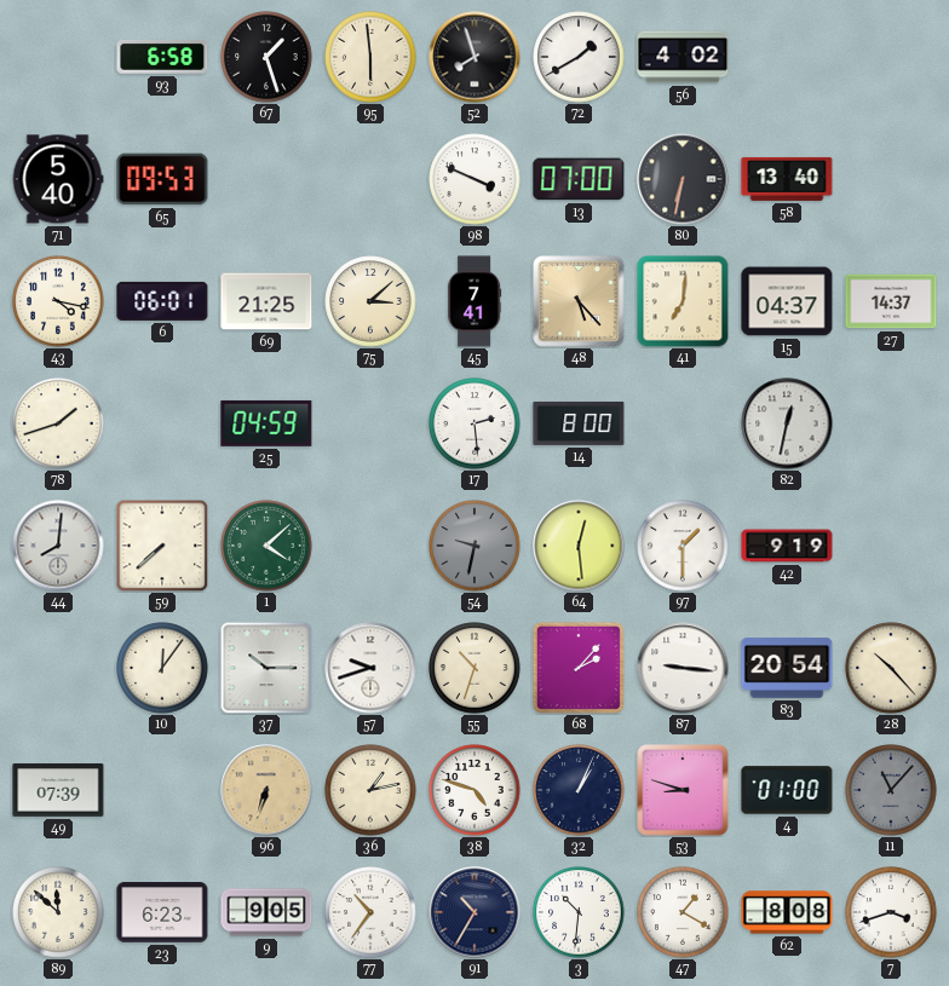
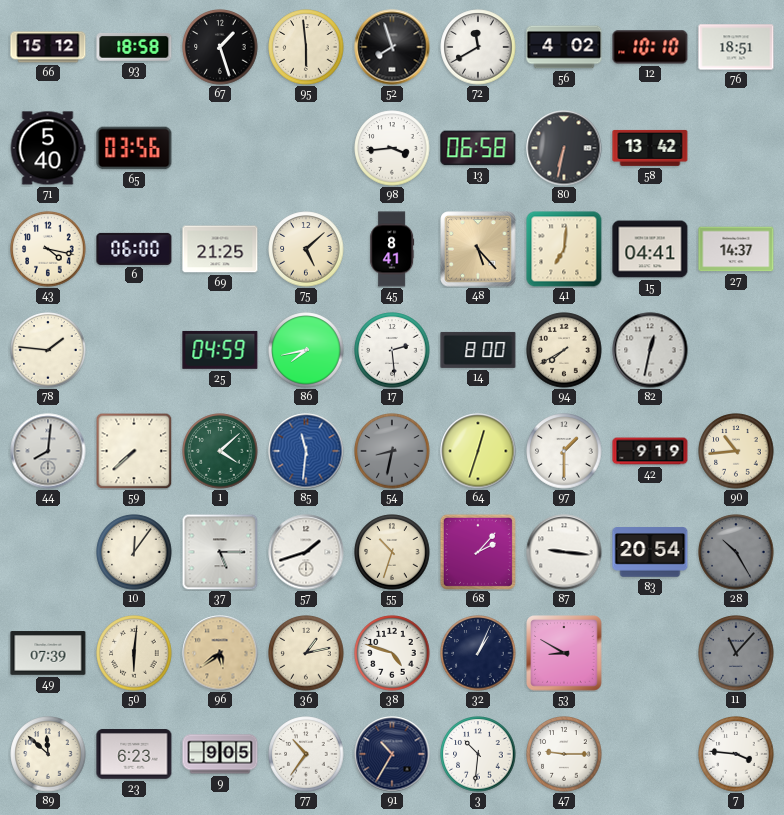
66: none -> 15:12 (48, 47)
93: 6:58 -> 18:58 (134, 48)
72: 1:40 -> 11:40 (478, 47)
12: none -> 10:10 (650, 47)
76: none -> 18:51 (736, 47)
65: 09:53 -> 03:56 (134, 148)
98: 3:49 -> 3:44 (392, 148)
13: 07:00 -> 06:58 (478, 148)
58: 13:40 -> 13:42 (650, 148)
6: 06:01 -> 06:00 (134, 249)
75: 3:08 -> 5:08 (306, 249)
45: 7:41 -> 8:41 (392, 249)
15: 04:37 -> 04:41 (650, 249)
78: 1:42 -> 1:46 (48, 350)
86: none -> 7:43 (306, 350)
94: none -> 7:40 (564, 350)
85: none -> 11:31 (306, 451)
54: 9:32 -> 8:32 (392, 451)
64: 12:29 -> 12:33 (478, 451)
90: none -> 10:44 (736, 451)
37: 10:15 -> 5:15 (220, 552)
57: 9:42 -> 1:42 (306, 552)
28: 10:23 -> 10:25 (736, 552)
28 dial: cream -> grey (736, 552)
50: none -> 6:01 (134, 653)
96: 6:33 -> 5:39 (220, 653)
53: 8:48 -> 8:50 (564, 653)
4: 01:00 -> none (787, 790)
47: 1:20 -> 9:15 (564, 754)
62: 8:08 -> none (787, 912)
7: 3:42 -> 3:46 (736, 754)
